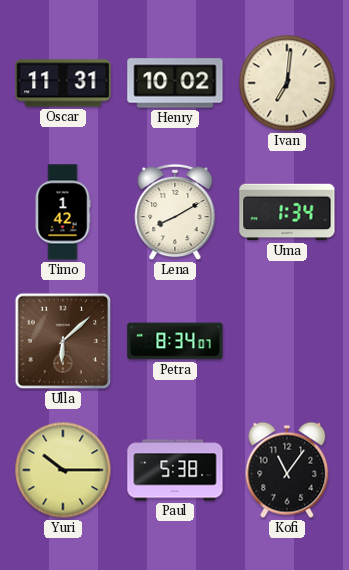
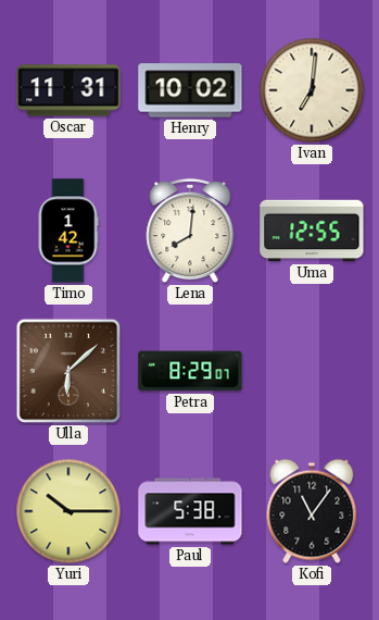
Lena: 8:10 -> 8:01 (190, 231)
Uma: 1:34 -> 12:55 (312, 231)
Petra: 8:34 -> 8:29 (190, 371)
